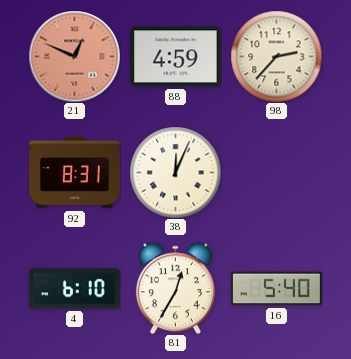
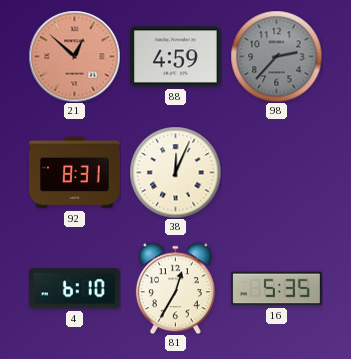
21: 12:49 -> 12:52 (74, 56)
98 dial: cream -> grey (276, 56)
16: 5:40 -> 5:35 (277, 289)
